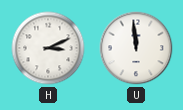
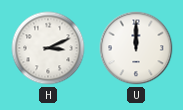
U: 11:59 -> 12:00 (136, 48)
